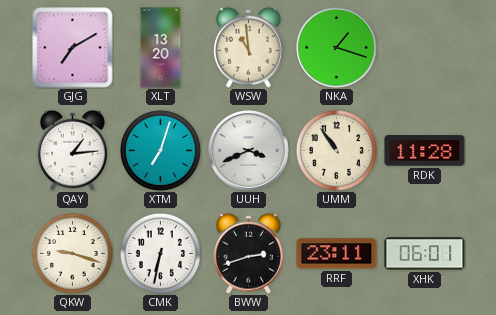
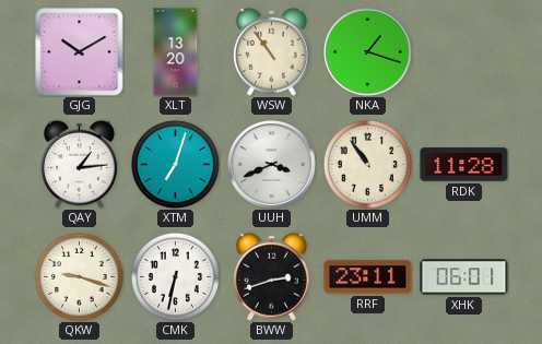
GJG: 7:10 -> 10:10 (80, 52)
WSW: 10:59 -> 10:54 (272, 51)
